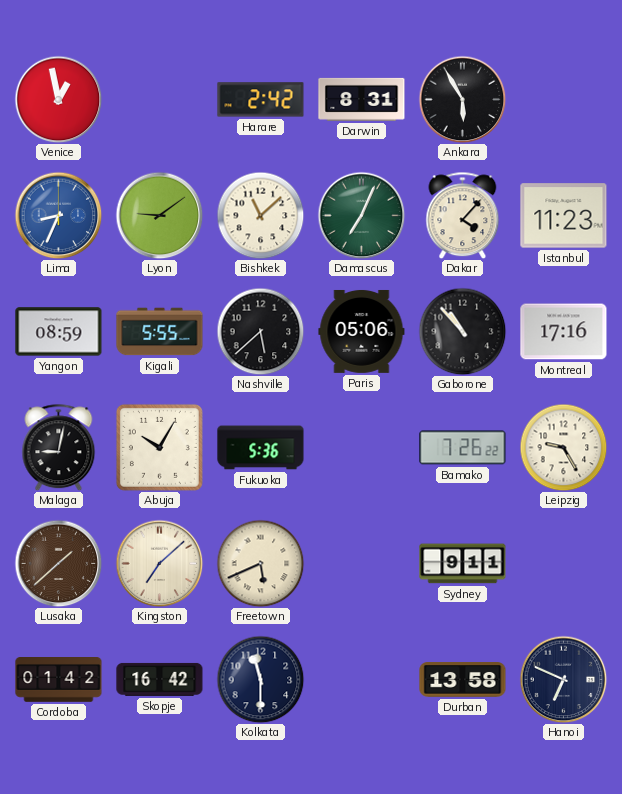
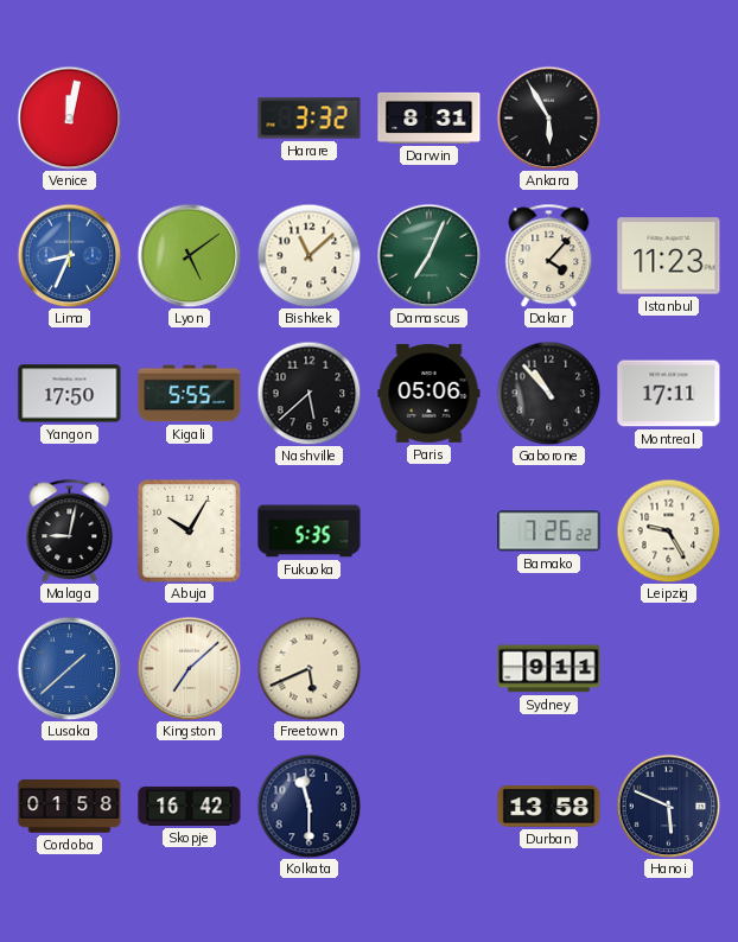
Venice: 12:58 -> 12:02 (69, 117)
Harare: 2:42 -> 3:32 (310, 119)
Lyon: 9:09 -> 5:09 (189, 255)
Yangon: 08:59 -> 17:50 (70, 394)
Montreal: 17:16 -> 17:11 (669, 394)
Fukuoka: 5:36 -> 5:35 (310, 532)
Lusaka dial: brown -> blue (69, 668)
Cordoba: 01:42 -> 01:58 (70, 807)
Hanoi: 6:49 -> 5:49 (668, 806)
